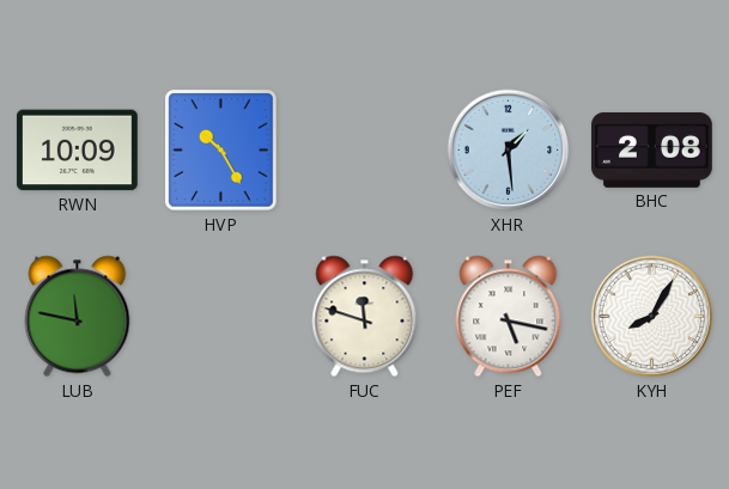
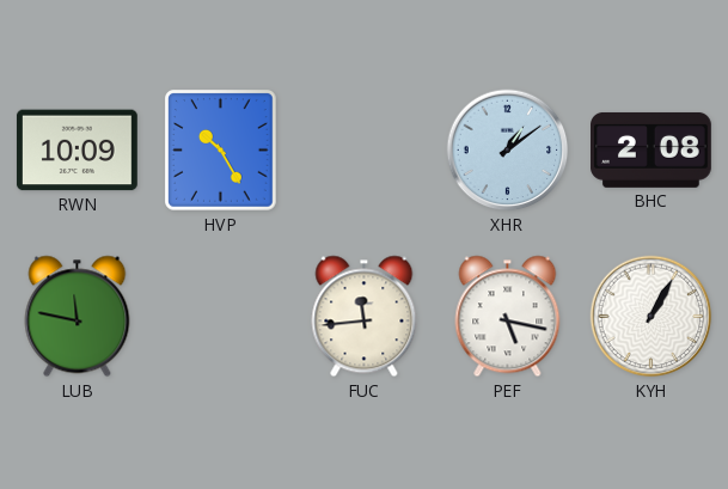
XHR: 1:29 -> 1:09 (508, 151)
FUC: 11:48 -> 11:44 (365, 317)
KYH: 8:05 -> 1:05 (651, 317)
